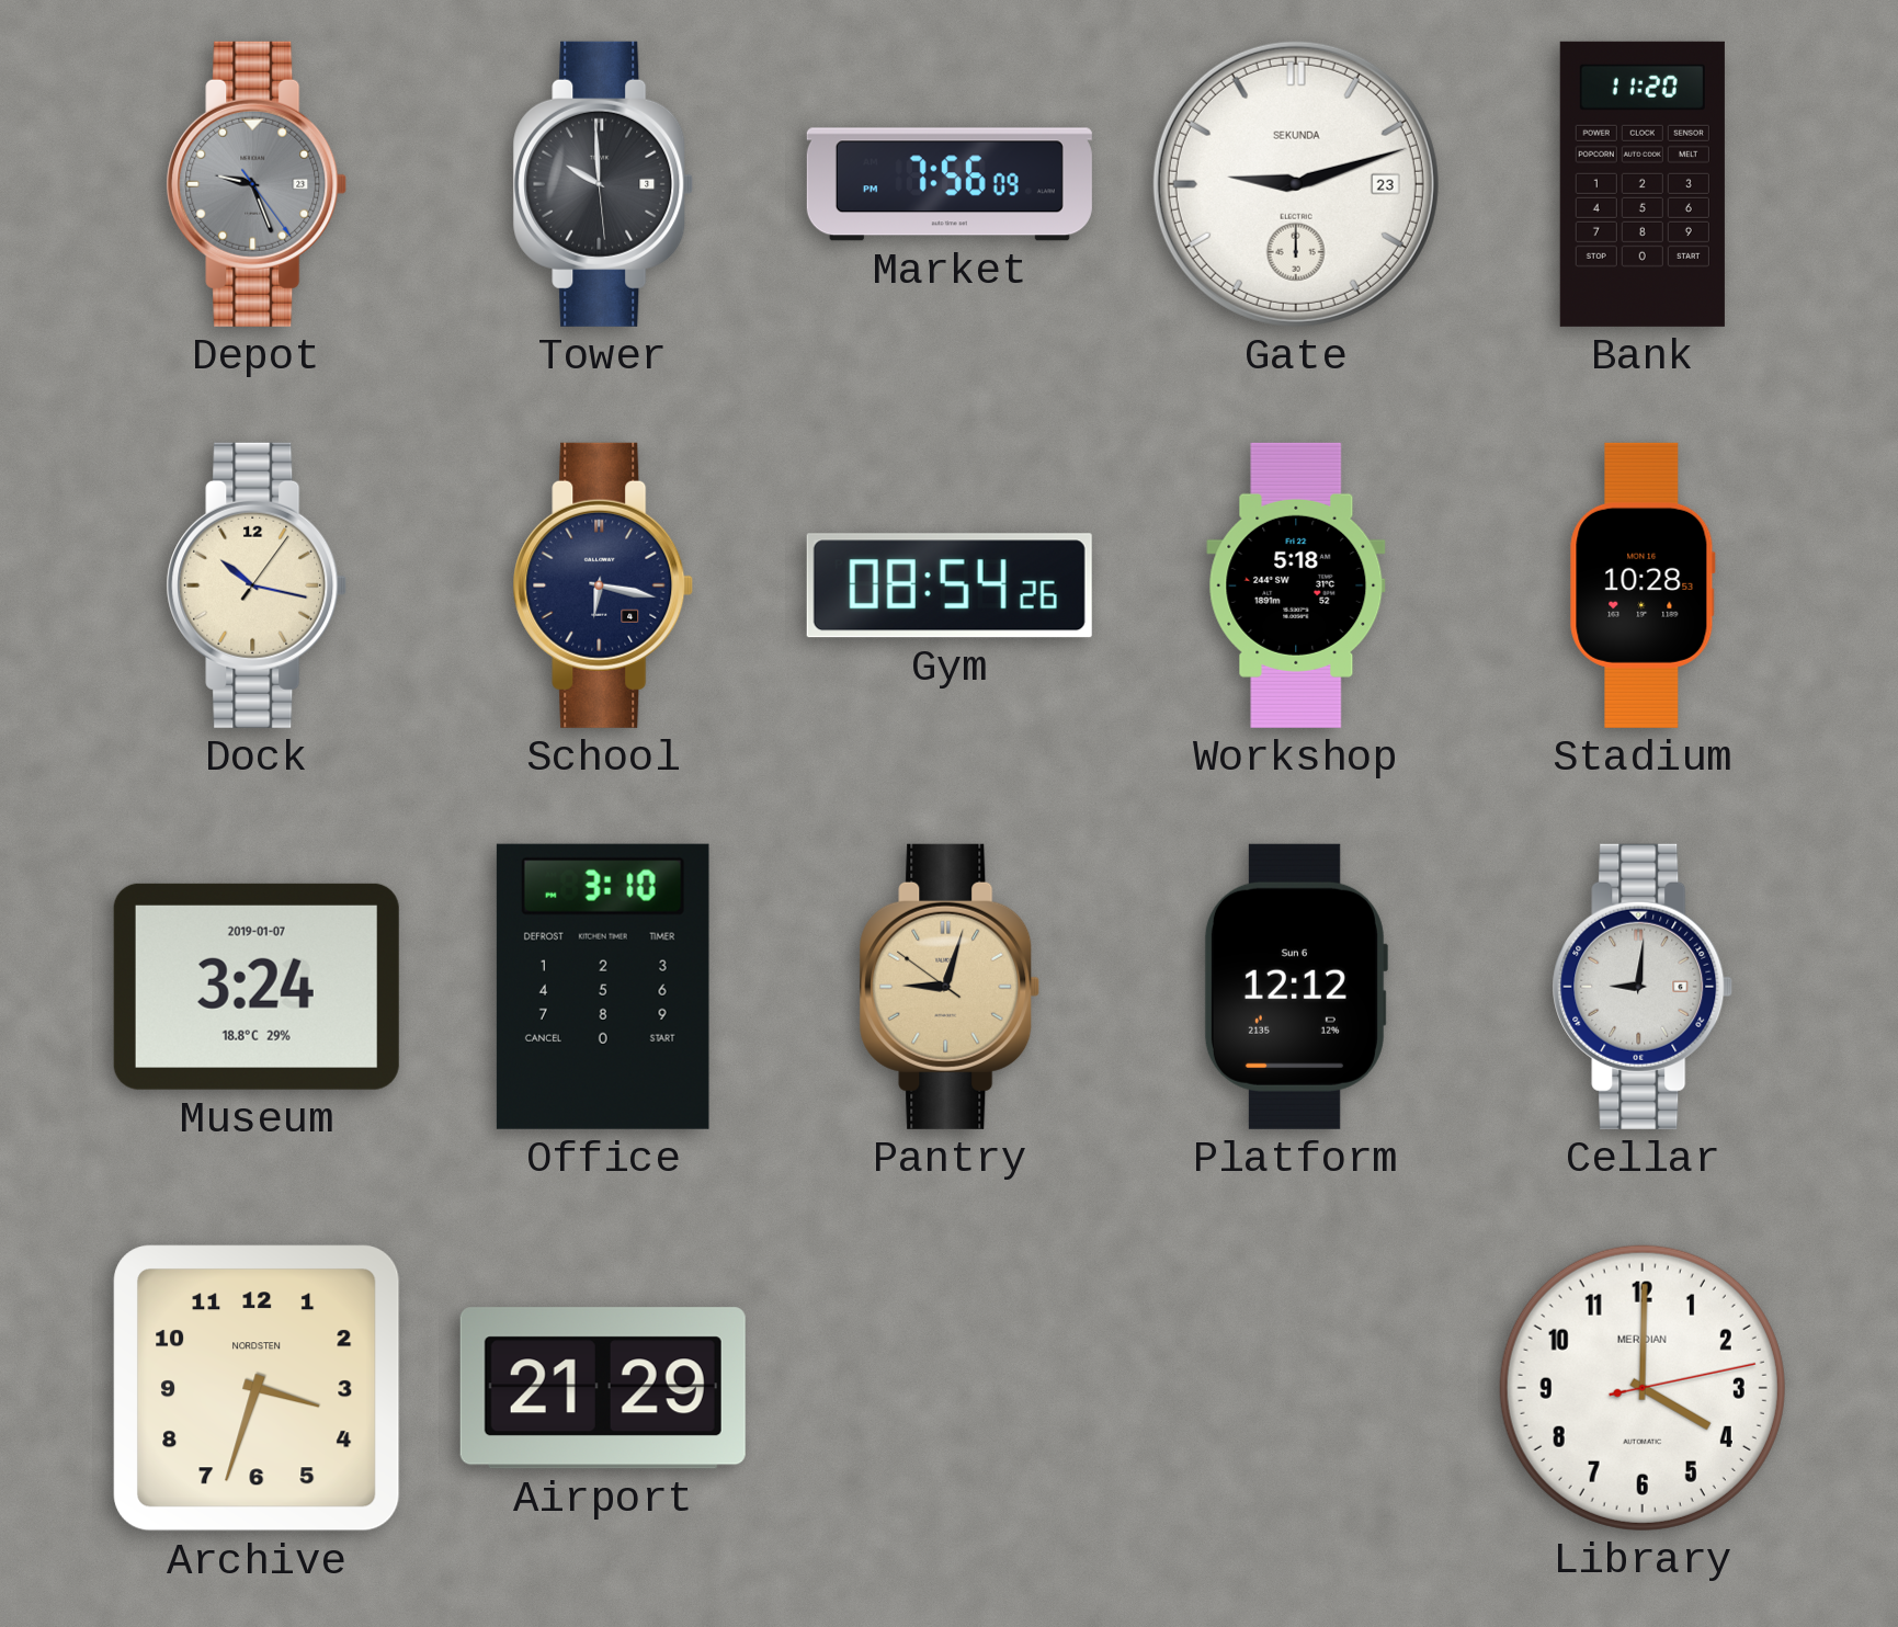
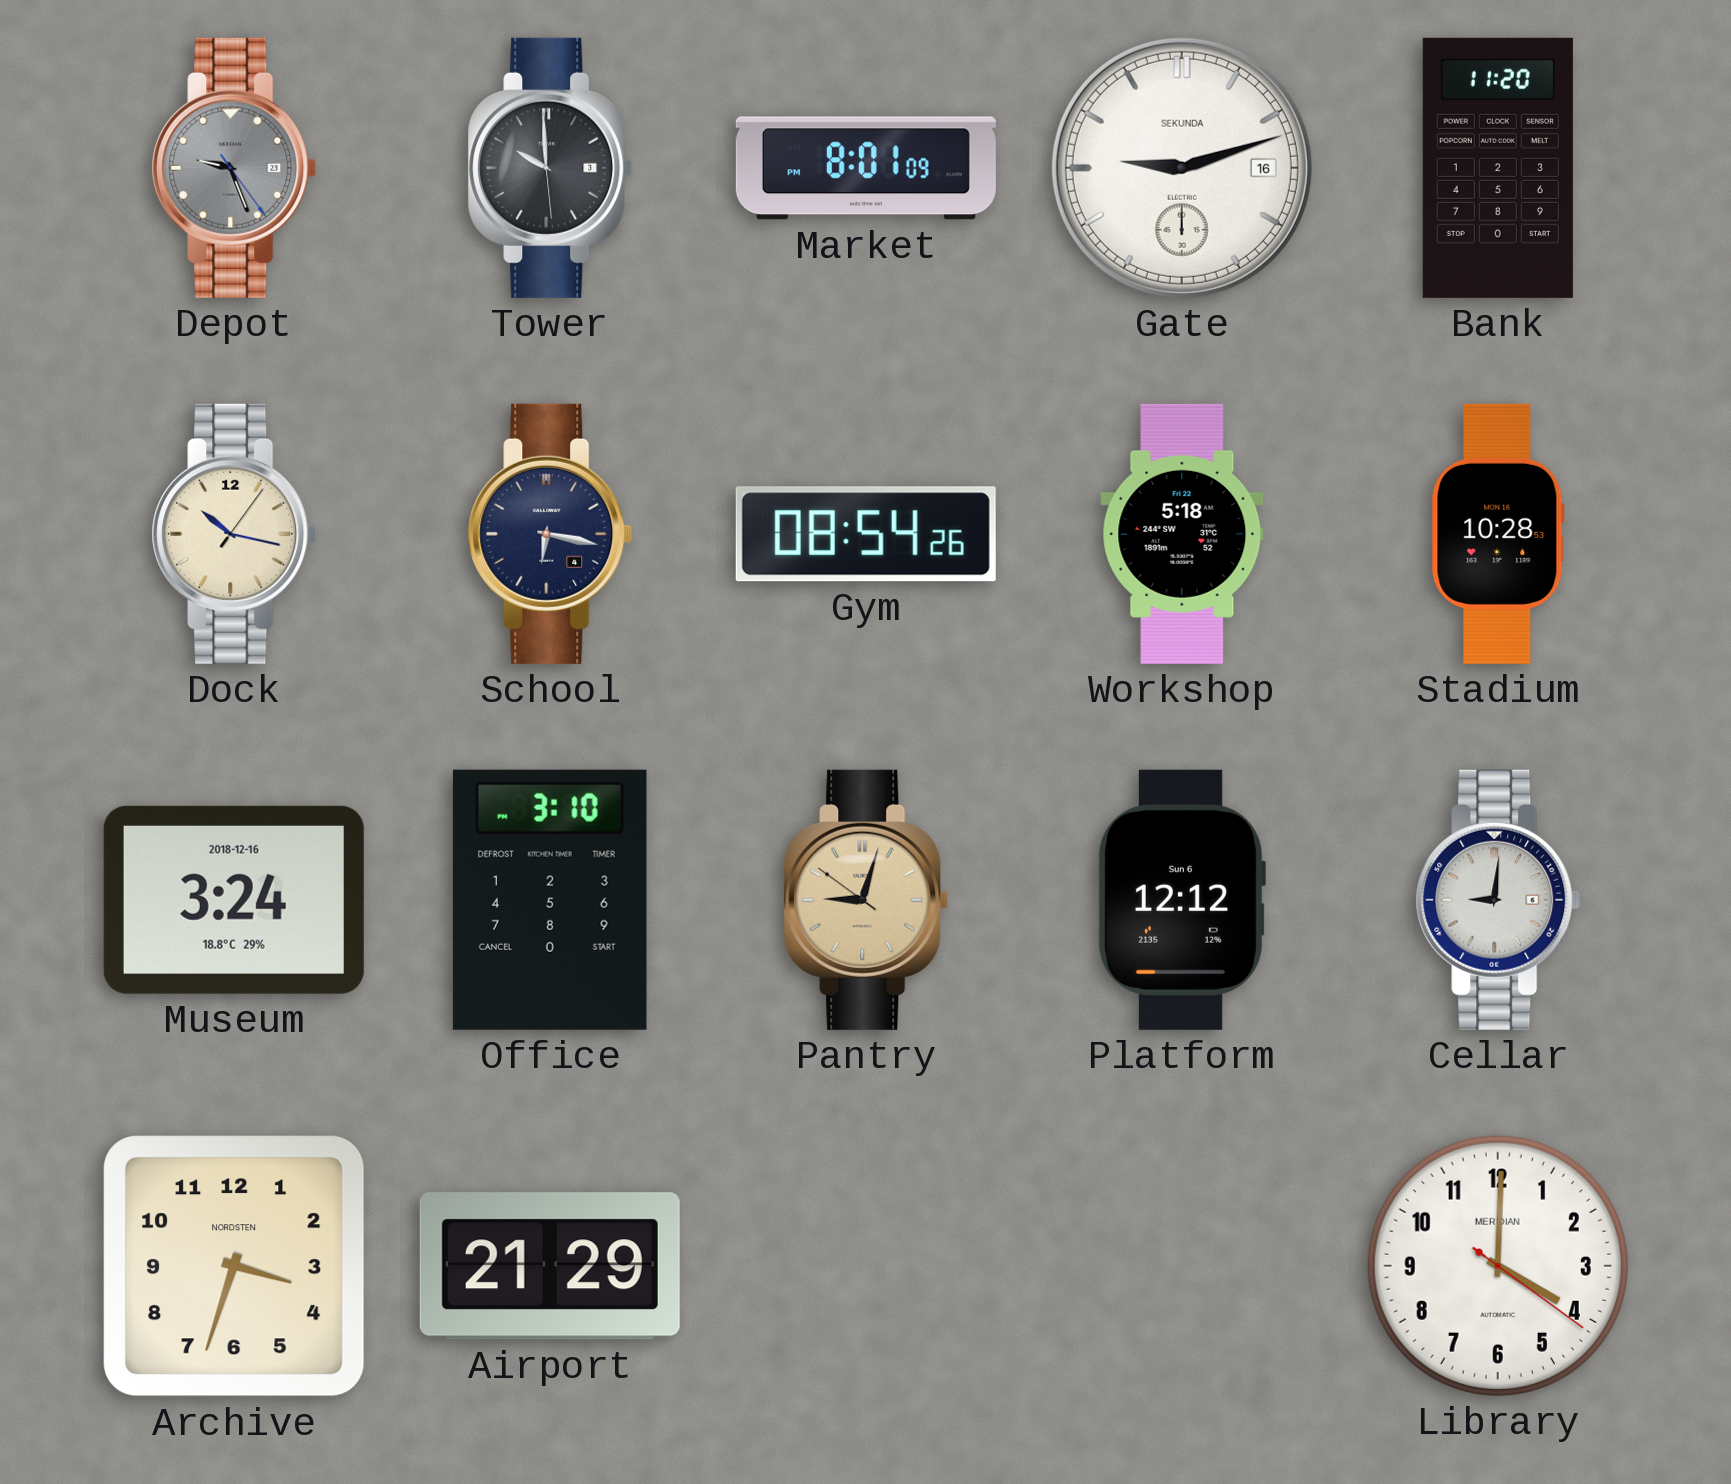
Market: 7:56 -> 8:01 (866, 168)
Gate date: 23 -> 16 (1182, 168)
Museum date: 2019-01-07 -> 2018-12-16 (234, 900)
Library: 4:00:13 -> 4:00:21 (1498, 1266)
